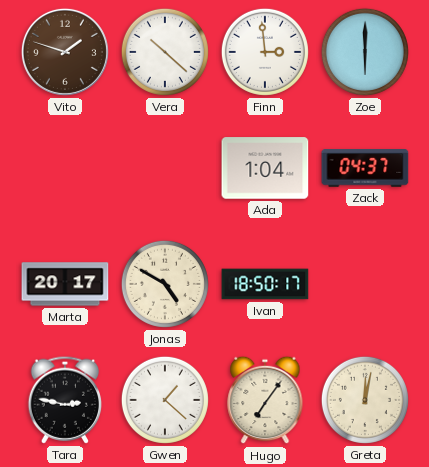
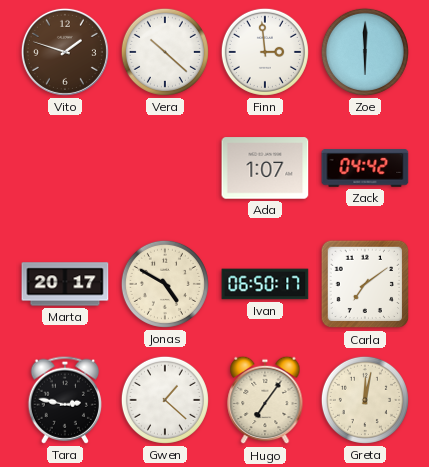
Ada: 1:04 -> 1:07 (265, 168)
Zack: 04:37 -> 04:42 (365, 168)
Ivan: 18:50 -> 06:50 (265, 284)
Carla: none -> 7:09 (365, 284)
